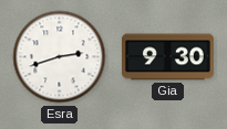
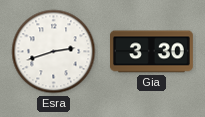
Gia: 9:30 -> 3:30 (152, 52)
